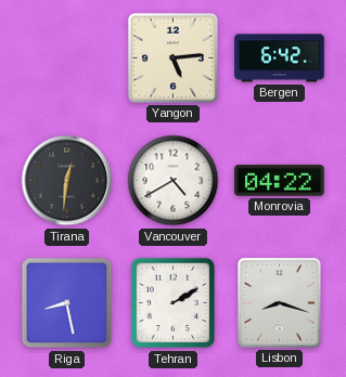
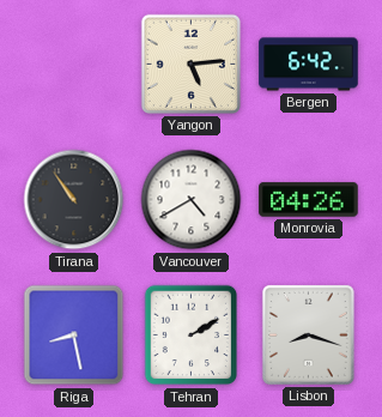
Tirana: 12:31 -> 10:54 (74, 200)
Monrovia: 04:22 -> 04:26 (309, 200)
